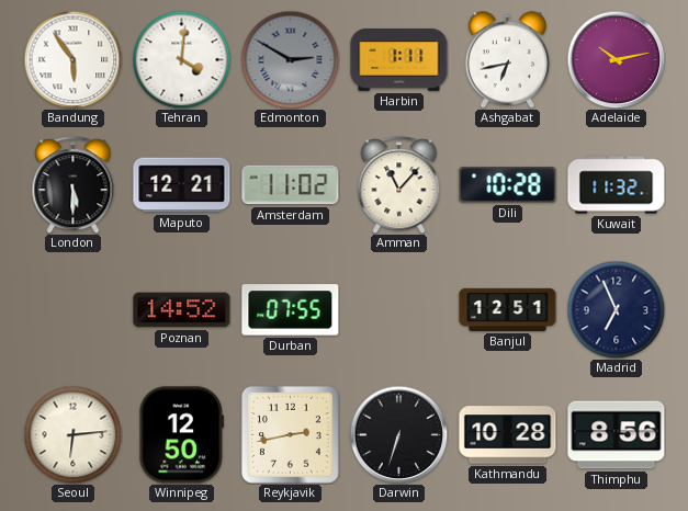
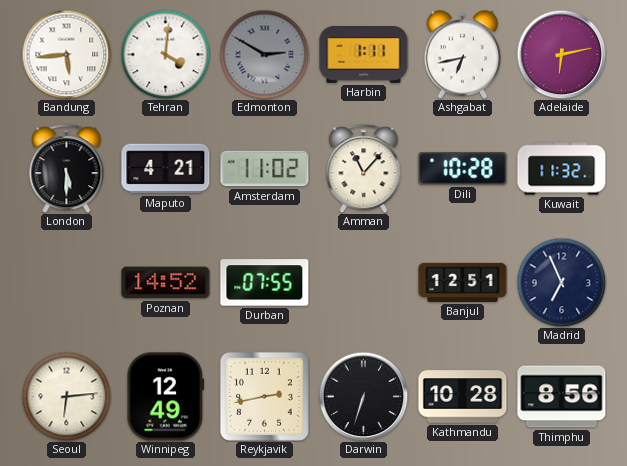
Bandung: 5:54 -> 5:44 (66, 54)
Adelaide: 10:13 -> 6:13 (561, 54)
Maputo: 12:21 -> 4:21 (166, 169)
Winnipeg: 12:50 -> 12:49 (166, 397)
